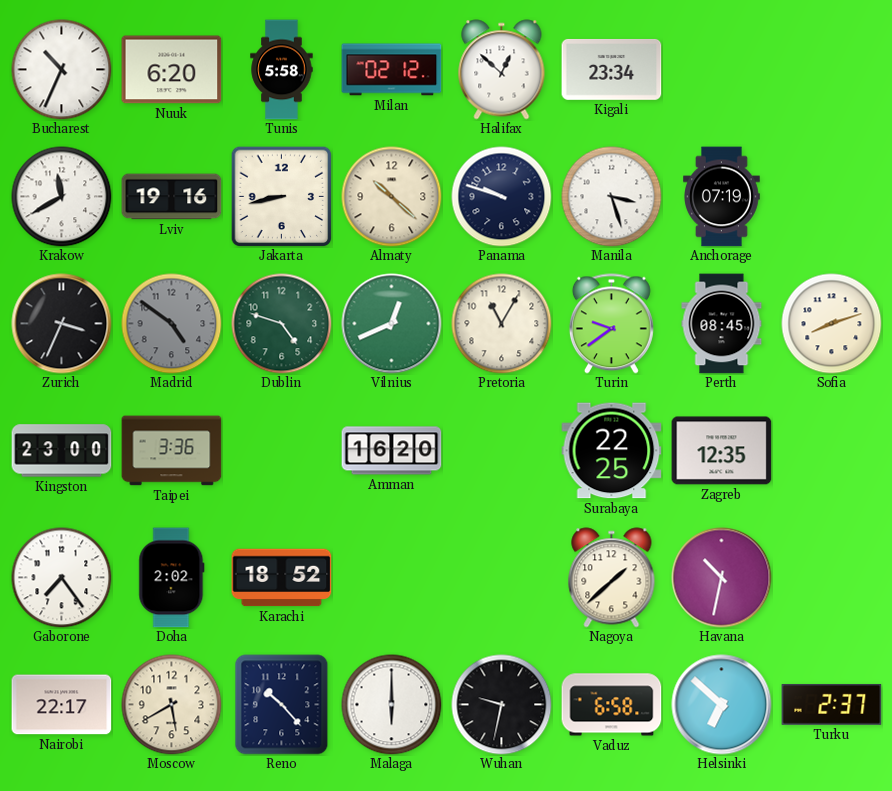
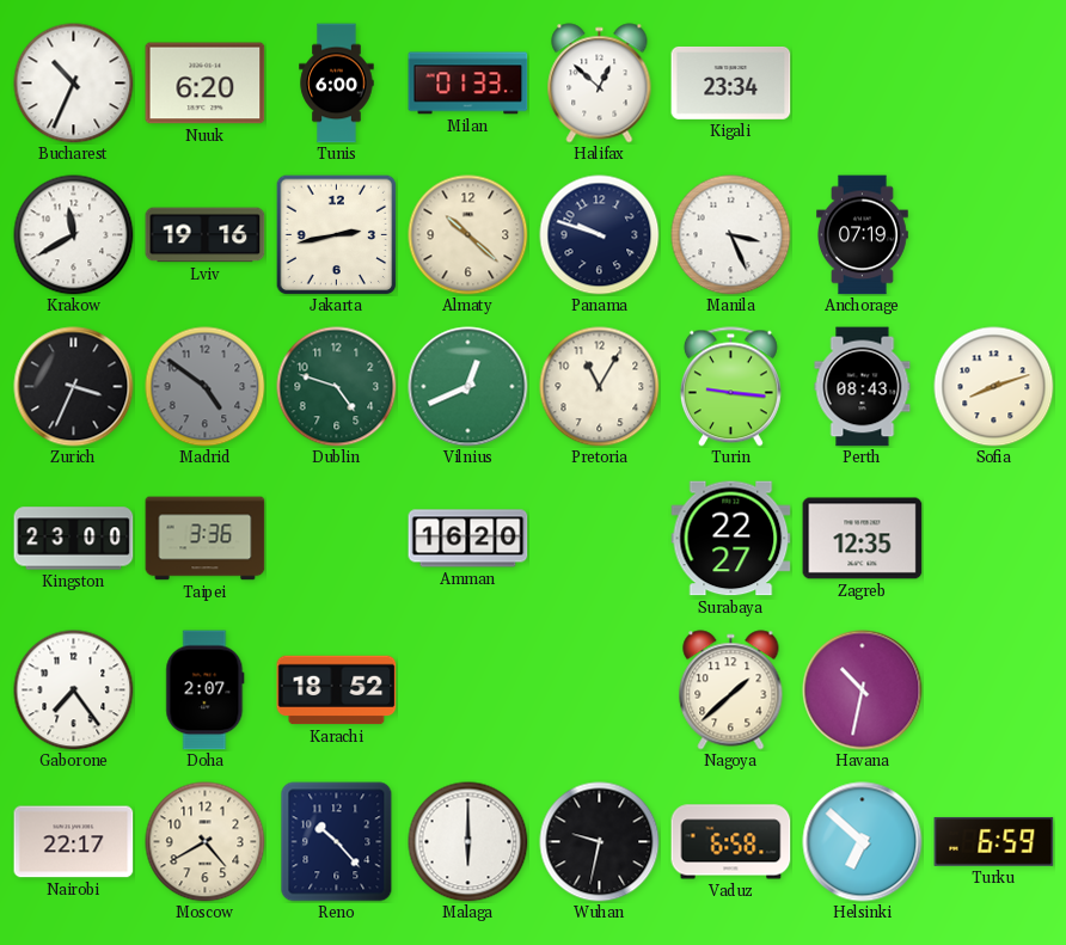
Tunis: 5:58 -> 6:00 (337, 84)
Milan: 02:12 -> 01:33 (468, 84)
Jakarta: 8:43 -> 2:43 (336, 234)
Manila: 3:27 -> 3:26 (731, 235)
Turin: 9:39 -> 9:16 (730, 387)
Perth: 08:45 -> 08:43 (863, 387)
Surabaya: 22:25 -> 22:27 (731, 539)
Doha: 2:02 -> 2:07 (206, 691)
Moscow: 5:40 -> 4:40 (206, 842)
Turku: 2:37 -> 6:59 (994, 841)
